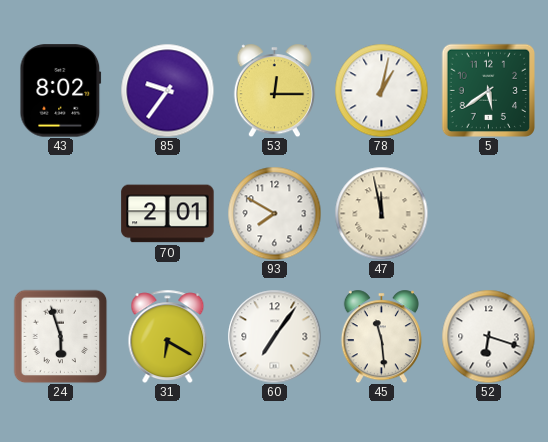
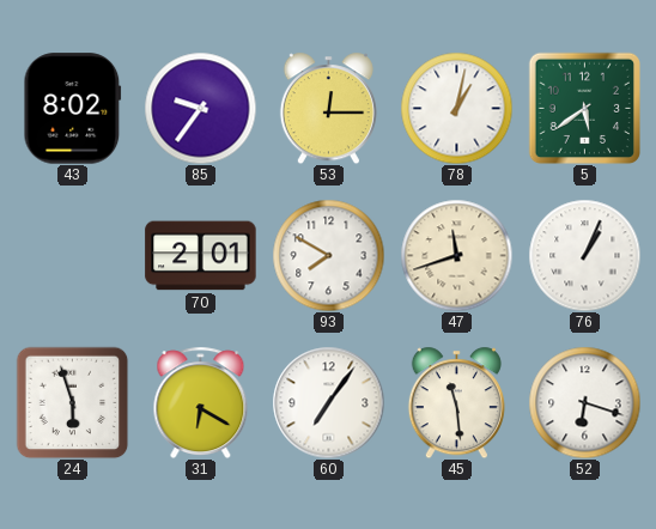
47: 11:58 -> 11:42 (456, 255)
76: none -> 1:04 (584, 255)
